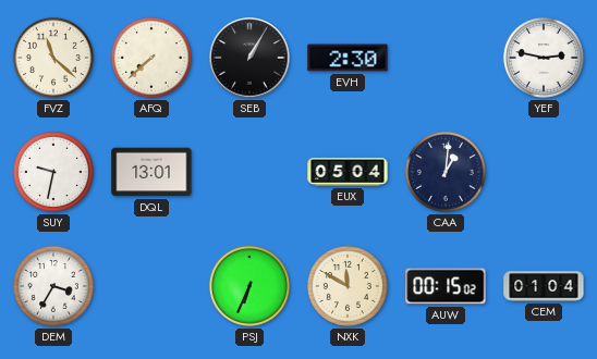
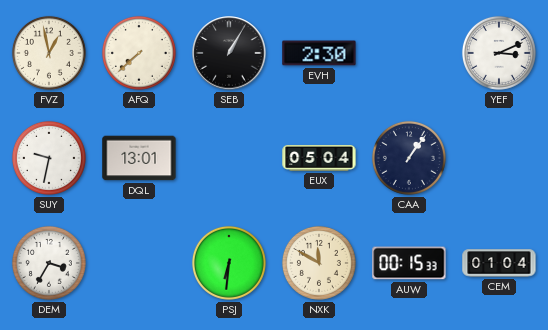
FVZ: 11:22 -> 12:58 (49, 53)
YEF: 2:47 -> 3:11 (499, 53)
CAA: 1:01 -> 1:06 (409, 158)
PSJ: 6:34 -> 6:31 (229, 263)
AUW: 00:15:02 -> 00:15:33 (409, 263)
